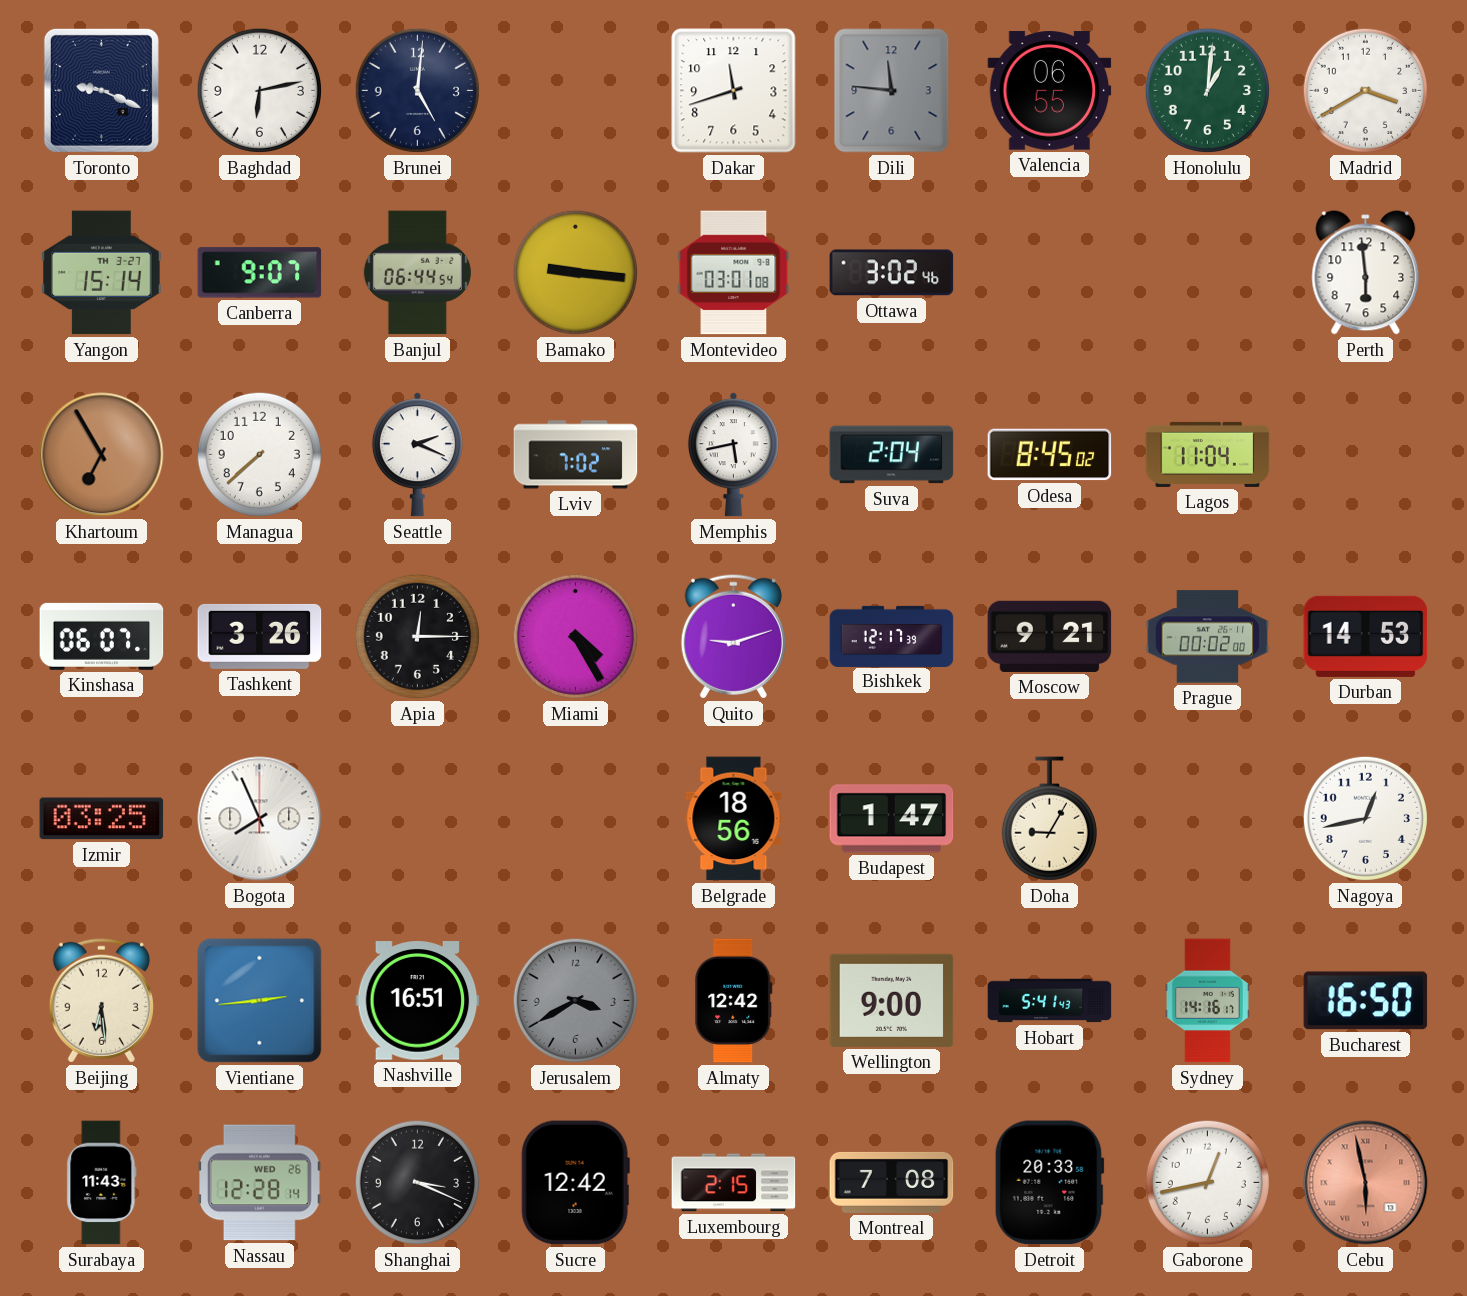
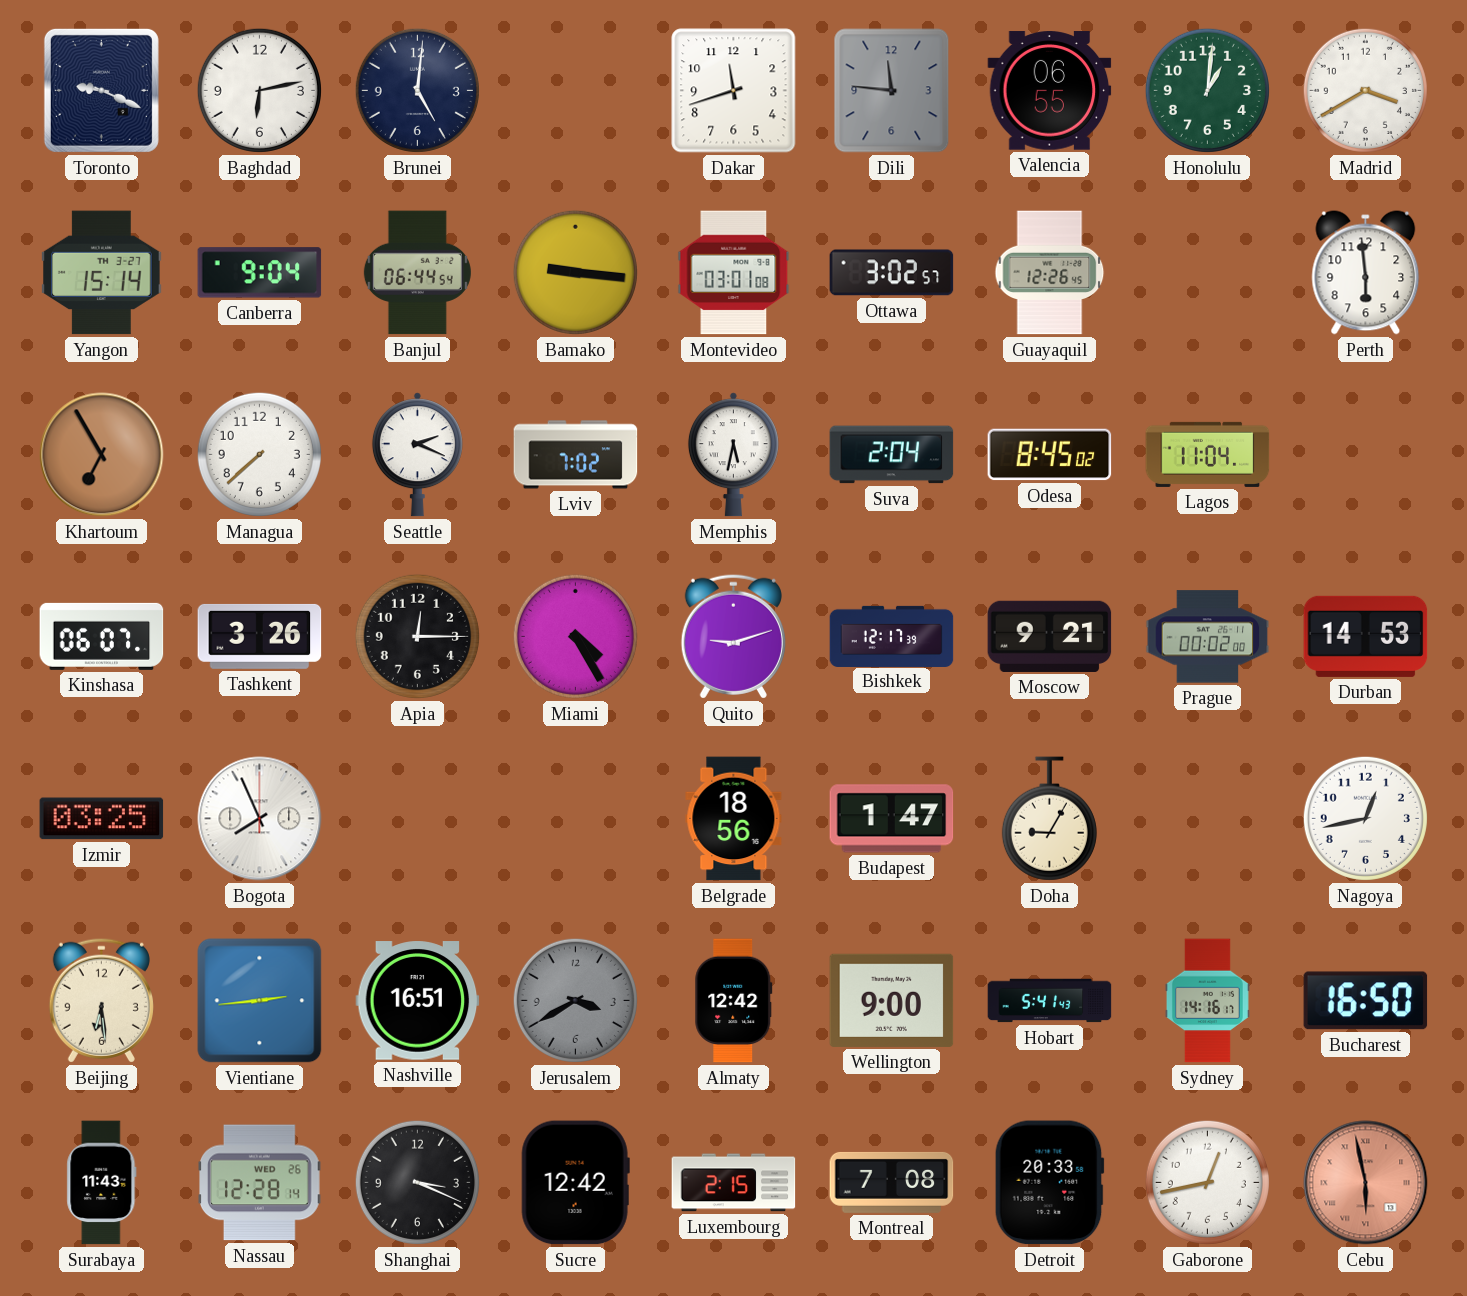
Canberra: 9:07 -> 9:04 (260, 273)
Ottawa: 3:02:46 -> 3:02:57 (892, 273)
Guayaquil: none -> 12:26 (1050, 273)
Memphis: 5:43 -> 5:32 (733, 455)
